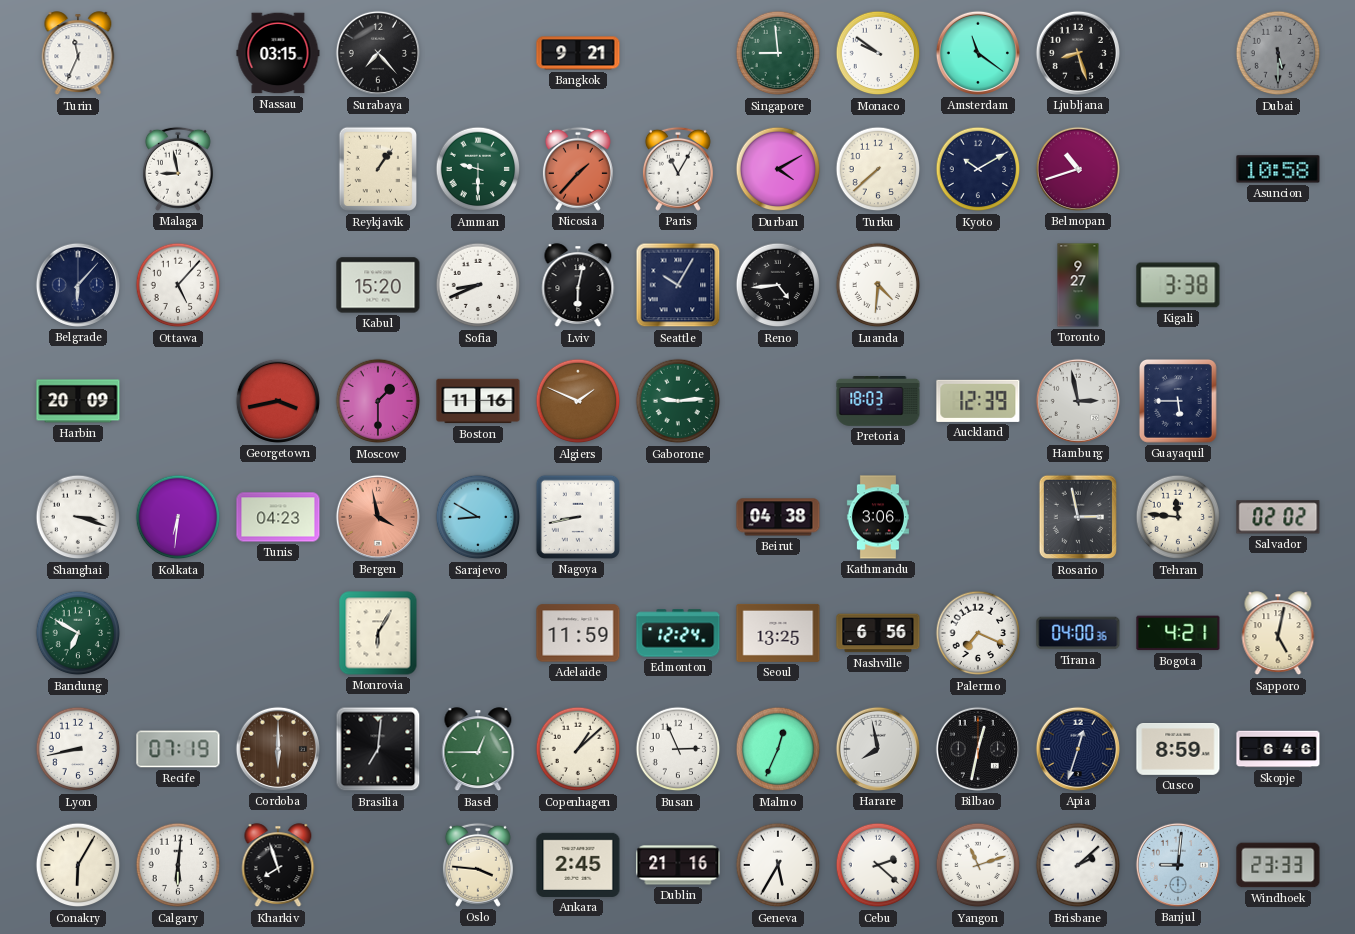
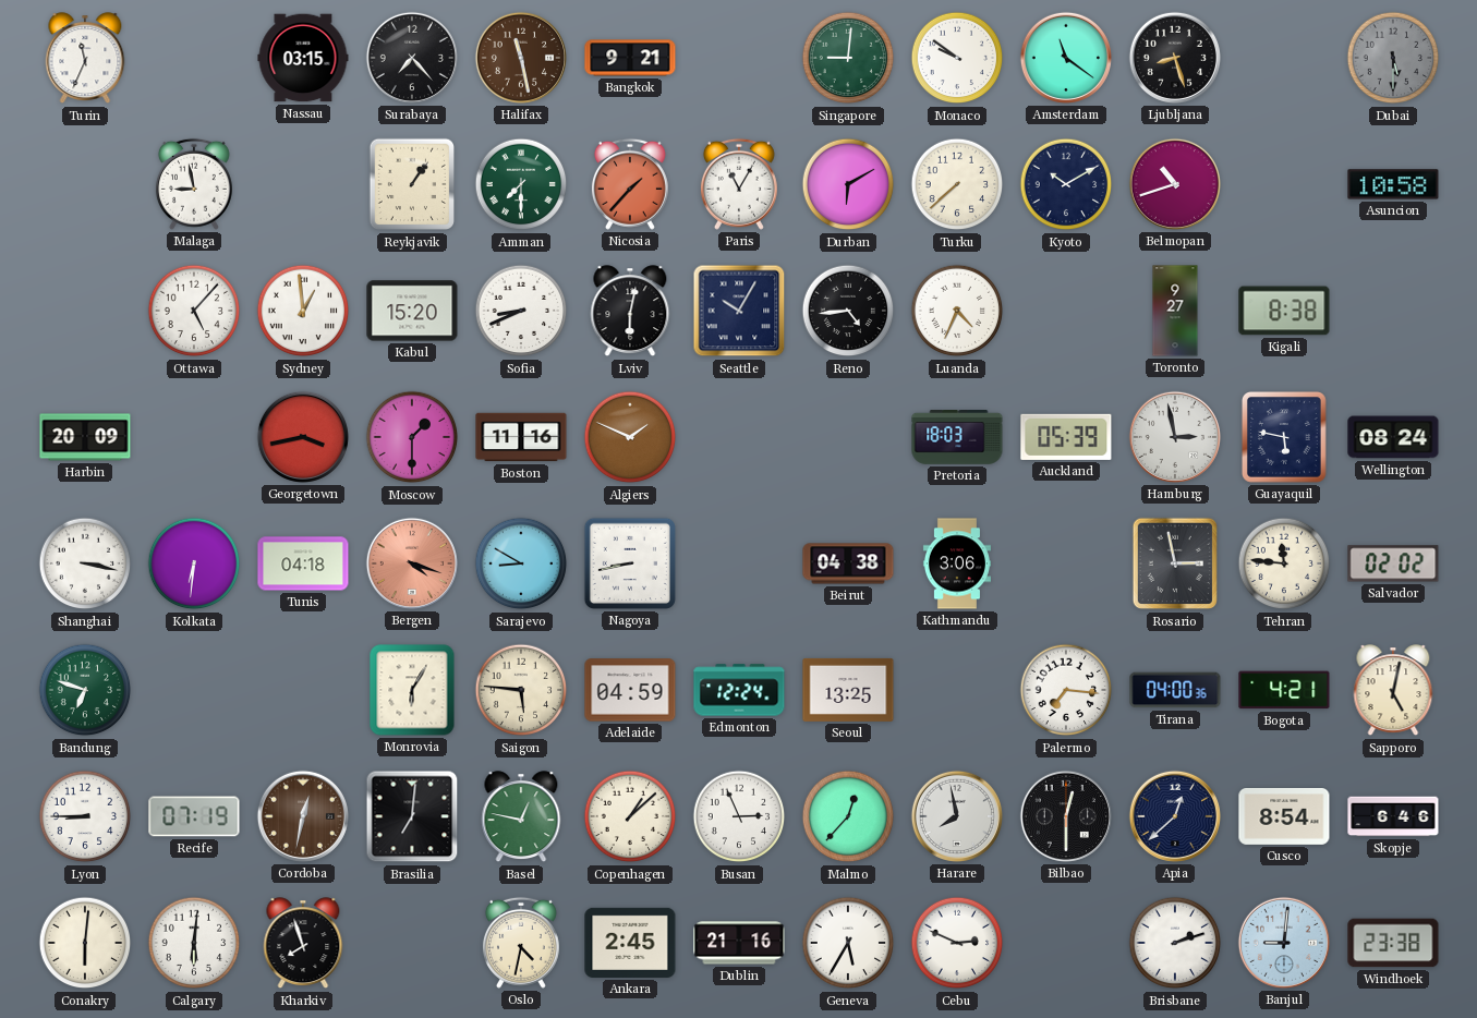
Halifax: none -> 11:28 (521, 58)
Singapore: 8:59 -> 9:01 (848, 58)
Amman: 9:30 -> 7:30 (521, 184)
Durban: 4:10 -> 6:10 (848, 184)
Belgrade: 6:07 -> none (78, 285)
Sydney: none -> 12:59 (303, 311)
Luanda: 4:31 -> 4:34 (957, 311)
Kigali: 3:38 -> 8:38 (1284, 311)
Gaborone: 9:14 -> none (678, 401)
Auckland: 12:39 -> 05:39 (1066, 437)
Guayaquil: 5:45 -> 5:47 (1284, 438)
Wellington: none -> 08:24 (1393, 437)
Shanghai: 3:18 -> 3:17 (85, 563)
Tunis: 04:23 -> 04:18 (303, 563)
Bergen: 3:58 -> 4:18 (412, 563)
Bandung: 6:50 -> 6:48 (85, 690)
Saigon: none -> 5:46 (521, 690)
Adelaide: 11:59 -> 04:59 (630, 690)
Nashville: 6:56 -> none (878, 633)
Palermo: 7:19 -> 7:16 (1066, 690)
Lyon: 8:43 -> 8:45 (85, 816)
Cordoba: 6:00 -> 12:32 (303, 816)
Basel: 12:45 -> 12:47 (521, 817)
Malmo: 12:34 -> 12:37 (848, 816)
Bilbao: 12:32 -> 12:30 (1066, 816)
Apia: 12:33 -> 12:38 (1175, 816)
Cusco: 8:59 -> 8:54 (1284, 817)
Conakry: 6:05 -> 6:01 (85, 943)
Oslo: 3:46 -> 4:32 (521, 943)
Cebu: 2:22 -> 2:49 (957, 943)
Yangon: 11:12 -> none (978, 865)
Brisbane: 2:08 -> 2:12 (1175, 943)
Windhoek: 23:33 -> 23:38 (1393, 943)
